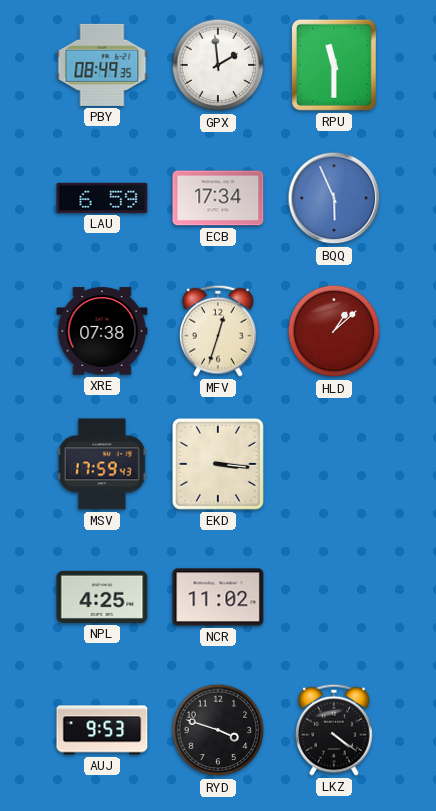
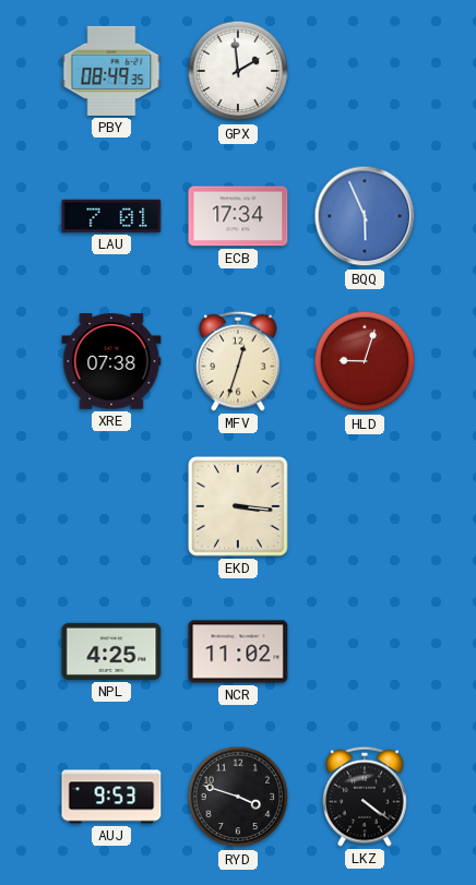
RPU: 11:30 -> none (334, 65)
LAU: 6:59 -> 7:01 (111, 216)
HLD: 1:08 -> 9:03 (365, 361)
MSV: 17:59 -> none (102, 464)
